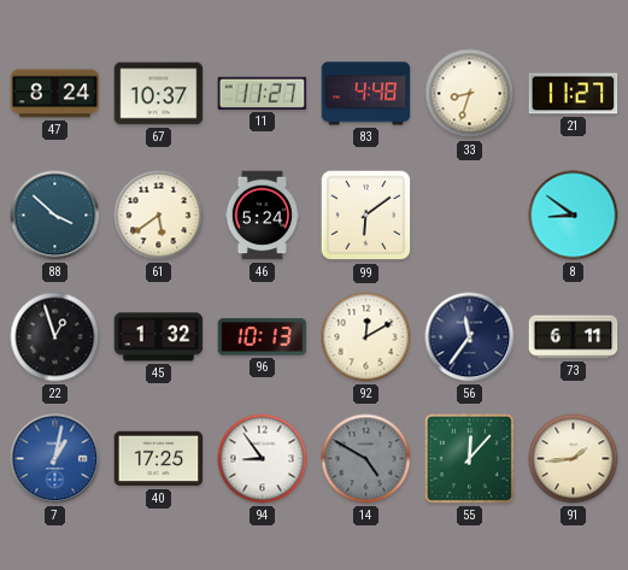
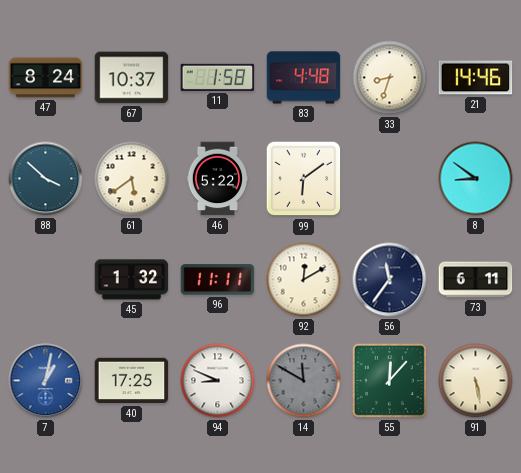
11: 11:27 -> 1:58 (218, 77)
21: 11:27 -> 14:46 (476, 78)
46: 5:24 -> 5:22 (218, 179)
22: 12:57 -> none (55, 337)
96: 10:13 -> 11:11 (218, 280)
94: 8:54 -> 8:49 (218, 381)
14: 4:50 -> 11:50 (304, 381)
91: 1:44 -> 5:28 (476, 381)
